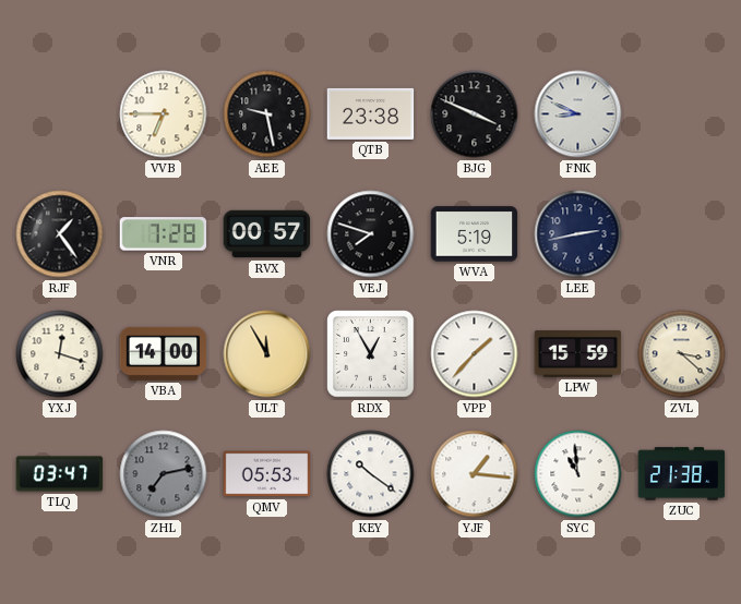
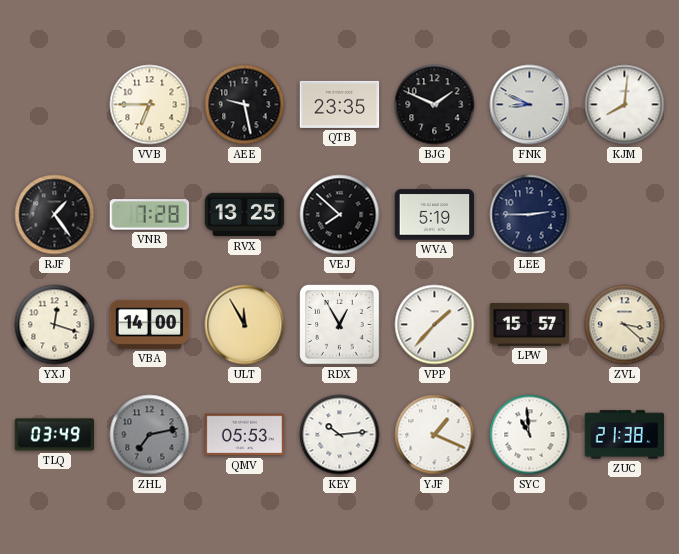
QTB: 23:38 -> 23:35 (340, 104)
BJG: 3:49 -> 1:49 (435, 105)
KJM: none -> 8:01 (625, 105)
RVX: 00:57 -> 13:25 (245, 215)
VEJ: 7:48 -> 7:52 (340, 215)
LEE: 2:43 -> 2:45 (530, 215)
LPW: 15:59 -> 15:57 (530, 325)
TLQ: 03:47 -> 03:49 (55, 435)
KEY: 10:21 -> 10:14 (340, 435)
YJF: 1:16 -> 1:19 (435, 435)
